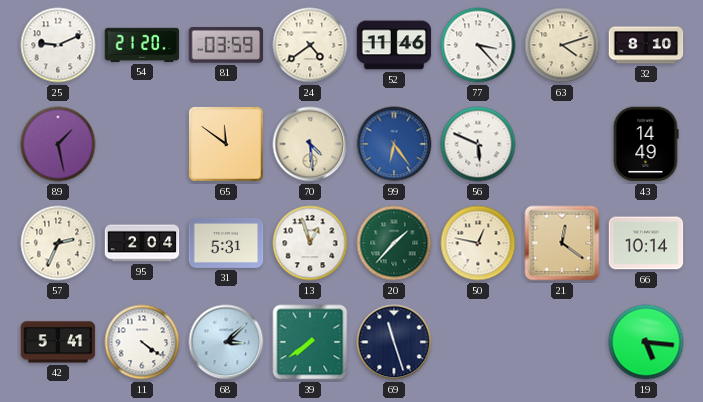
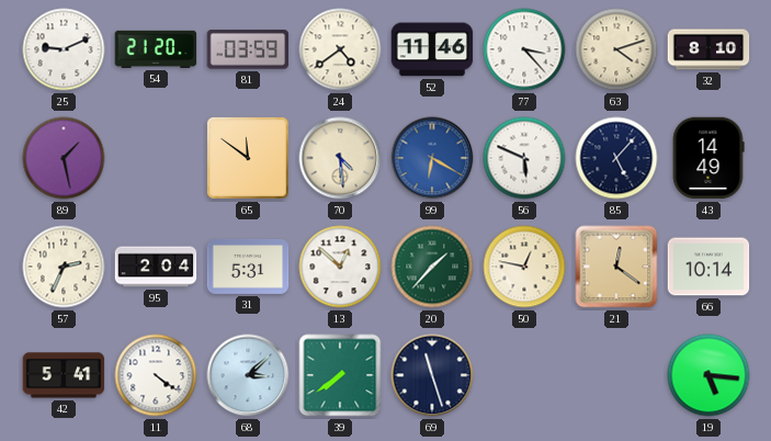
99: 6:24 -> 6:20 (432, 158)
85: none -> 5:07 (616, 158)
13: 12:57 -> 12:52 (340, 267)
